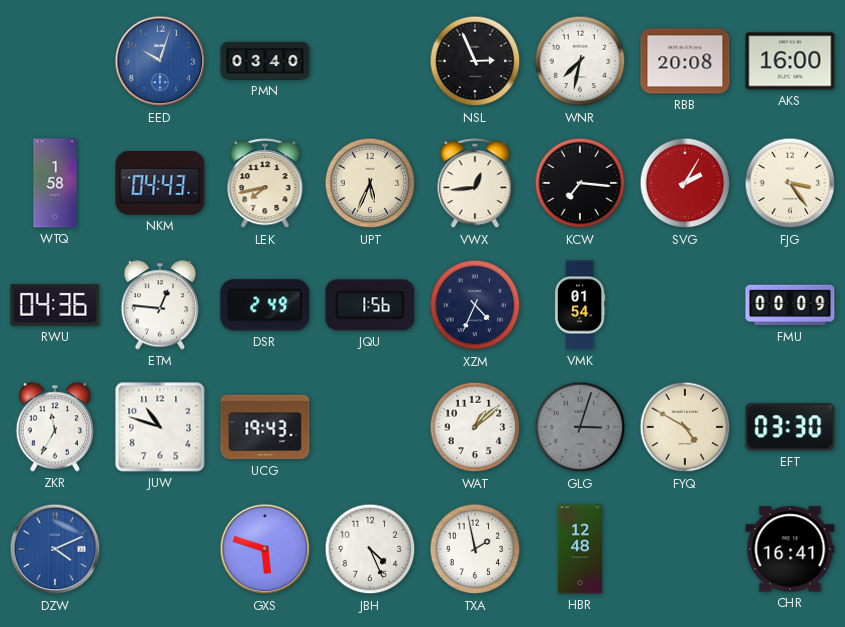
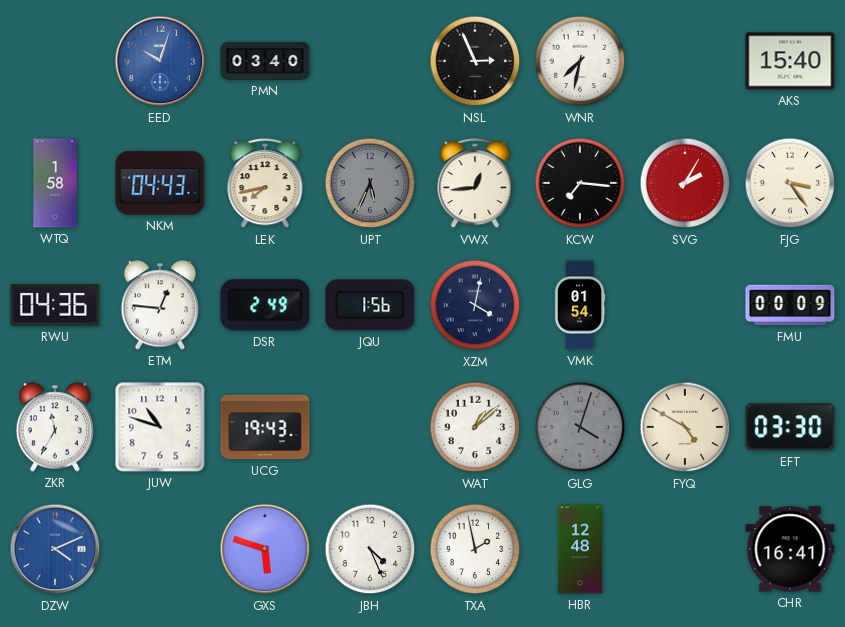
RBB: 20:08 -> none (685, 61)
AKS: 16:00 -> 15:40 (790, 61)
UPT dial: cream -> grey (370, 183)
XZM: 4:34 -> 4:02 (475, 305)
GLG: 3:03 -> 4:03 (580, 427)
